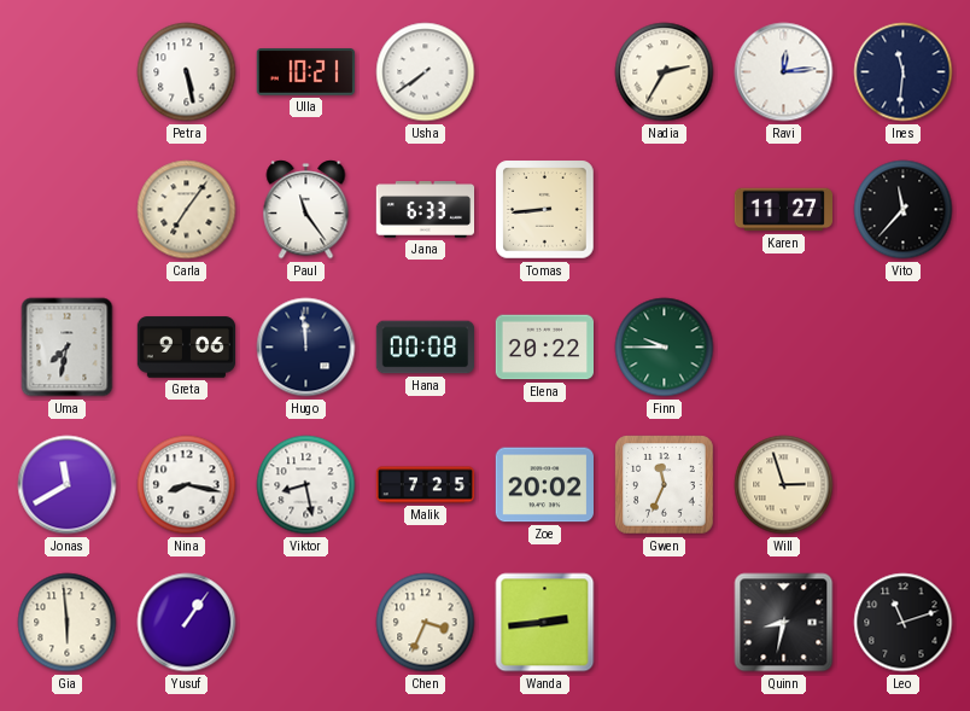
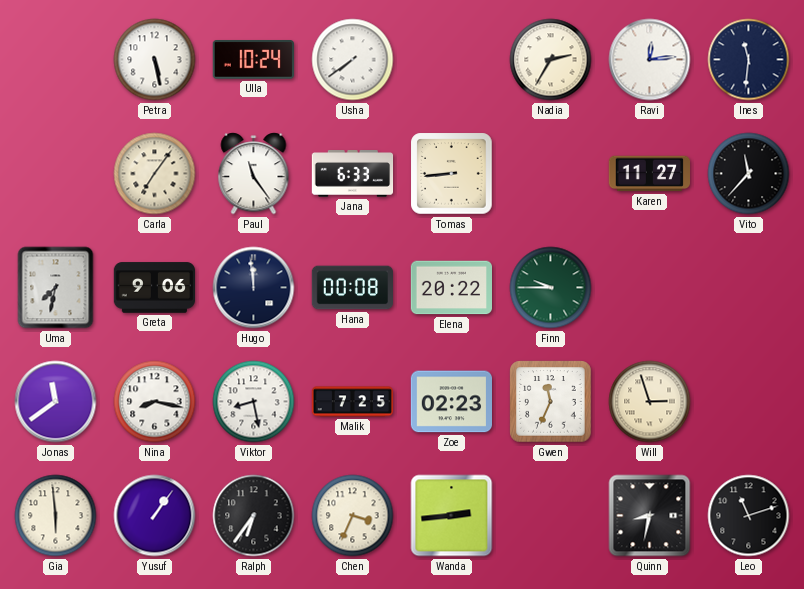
Ulla: 10:21 -> 10:24 (253, 60)
Jonas: 11:40 -> 11:39 (56, 402)
Zoe: 20:02 -> 02:23 (451, 402)
Ralph: none -> 6:36 (254, 516)
